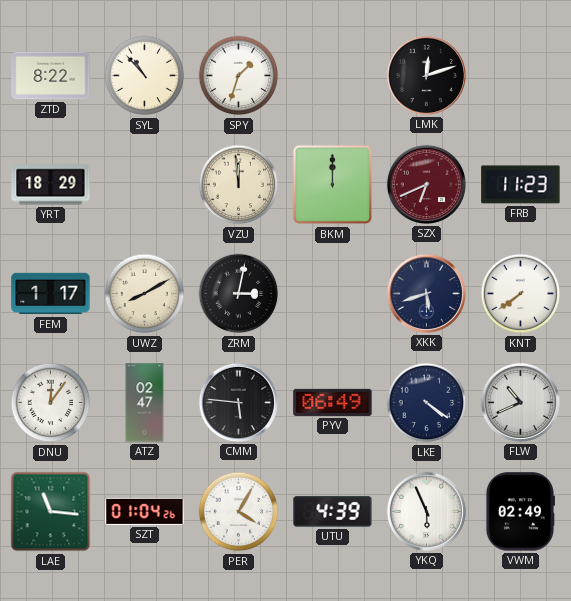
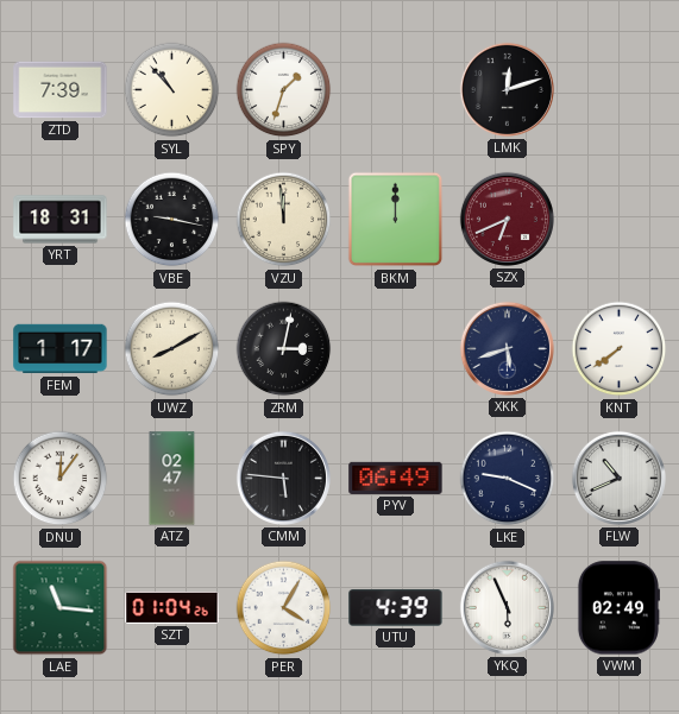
ZTD: 8:22 -> 7:39 (61, 90)
YRT: 18:29 -> 18:31 (61, 220)
VBE: none -> 9:17 (172, 220)
FRB: 11:23 -> none (521, 185)
LKE: 4:21 -> 9:19 (508, 479)
